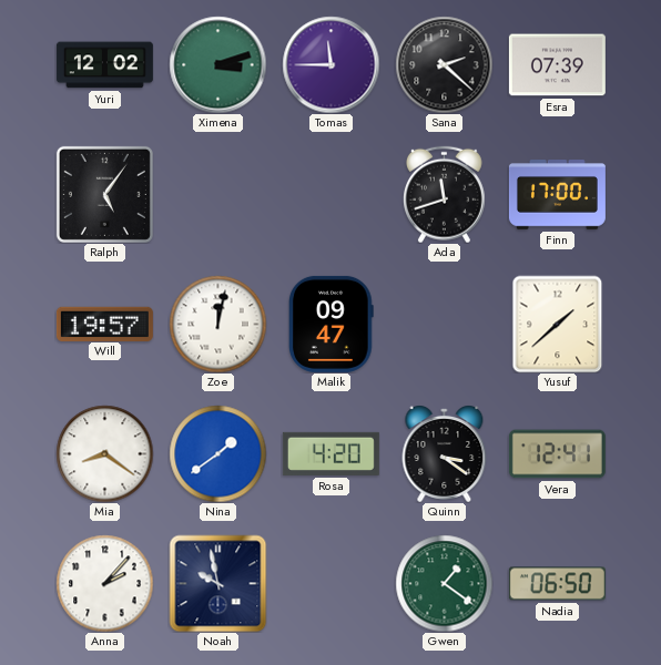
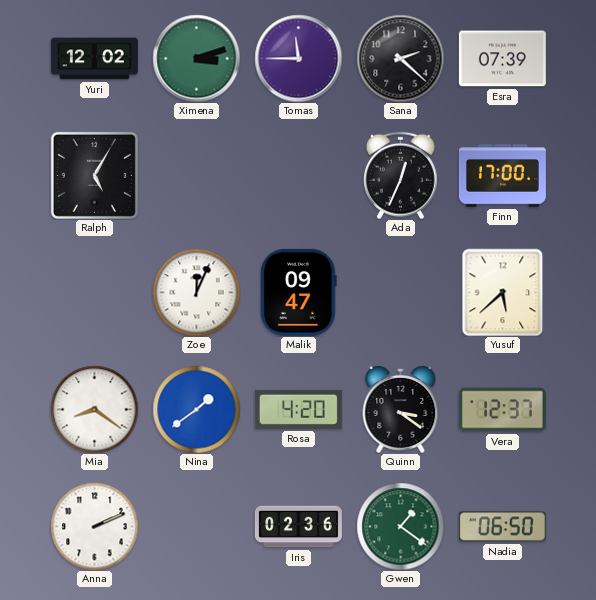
Ralph: 5:06 -> 5:05 (94, 175)
Ada: 11:42 -> 12:34 (400, 175)
Will: 19:57 -> none (104, 324)
Zoe: 12:02 -> 12:04 (196, 292)
Yusuf: 1:38 -> 5:38 (503, 292)
Vera: 12:41 -> 12:37 (502, 410)
Anna: 2:07 -> 2:11 (94, 526)
Noah: 9:58 -> none (217, 583)
Iris: none -> 02:36 (298, 527)
